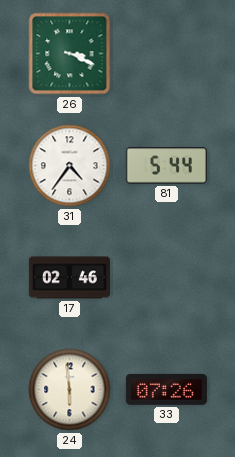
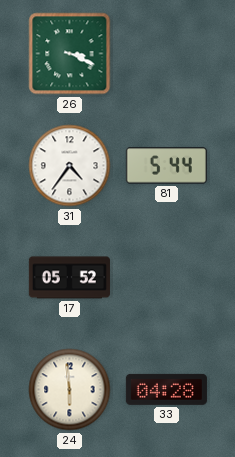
17: 02:46 -> 05:52 (69, 278)
33: 07:26 -> 04:28 (166, 389)
